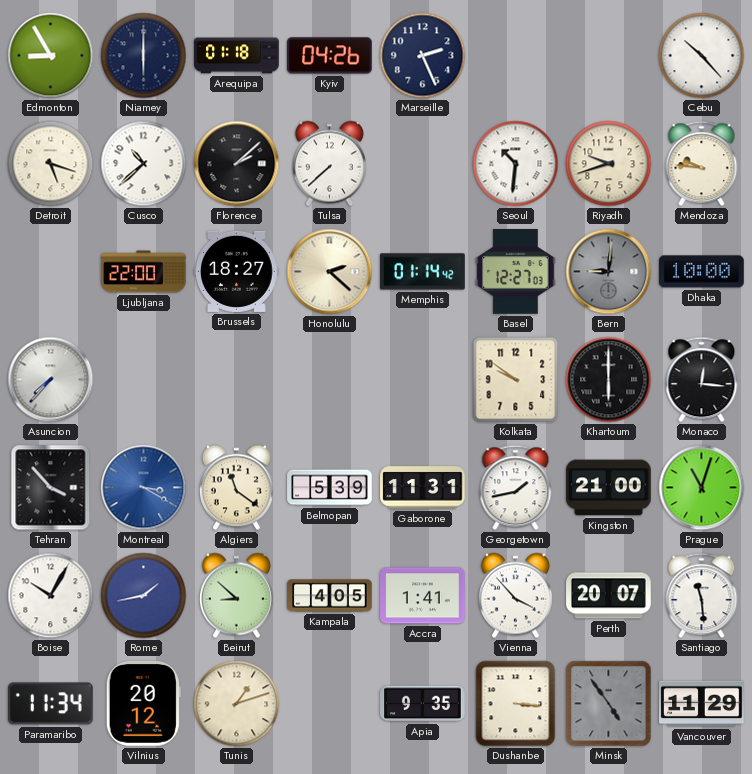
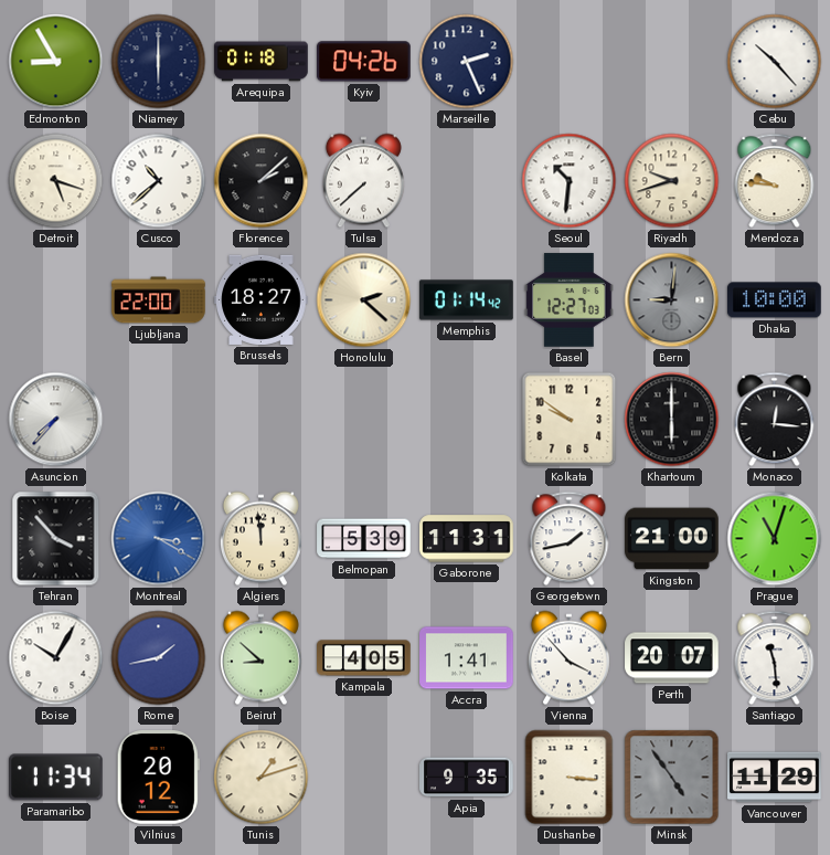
Algiers: 11:21 -> 11:59 (260, 539)
